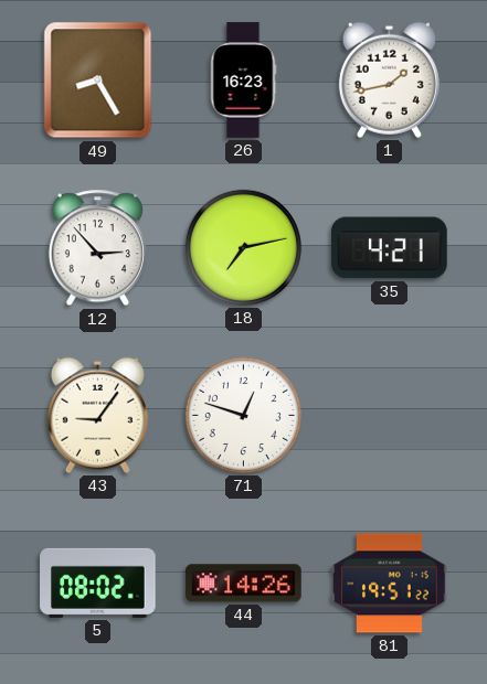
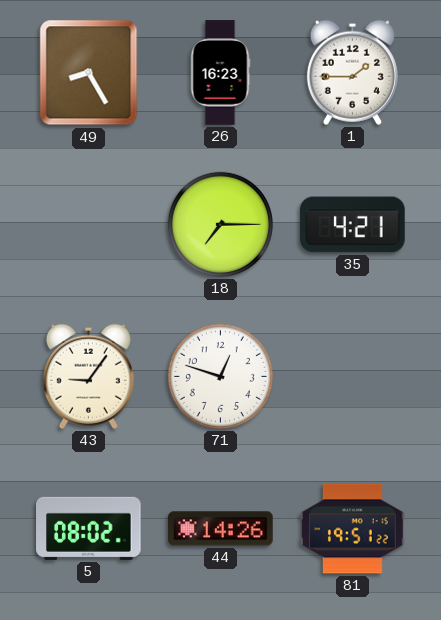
1: 1:43 -> 1:45 (352, 72)
12: 2:53 -> none (97, 248)
18: 7:13 -> 7:15 (220, 224)
